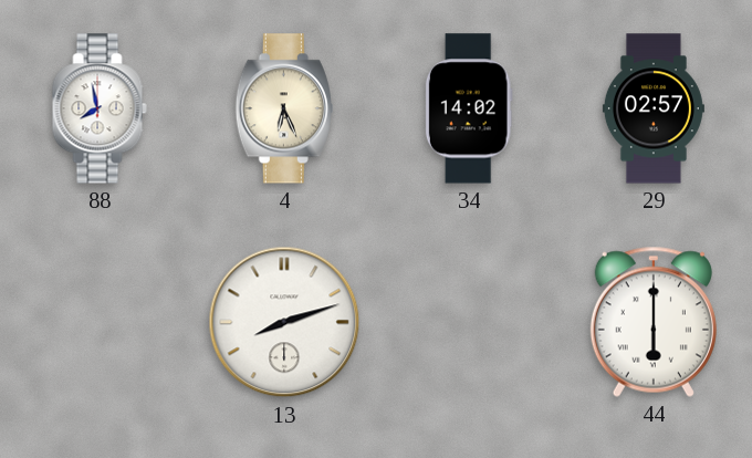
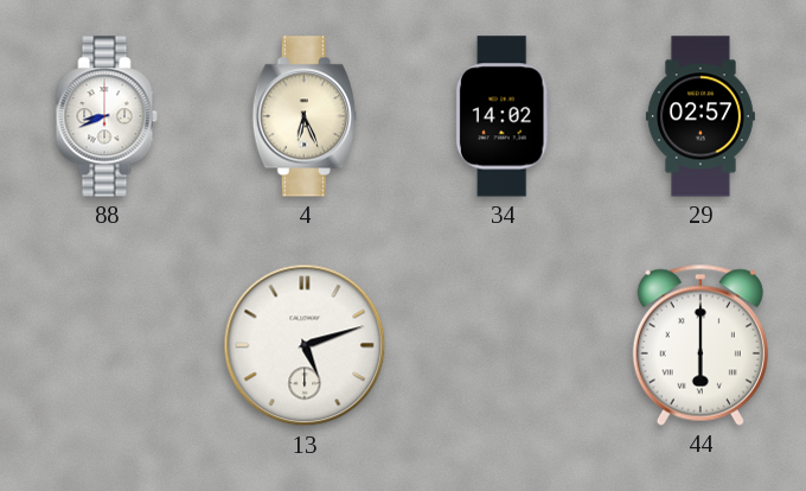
88: 7:58 -> 8:41 (107, 116)
13: 8:12 -> 5:12 (305, 345)
